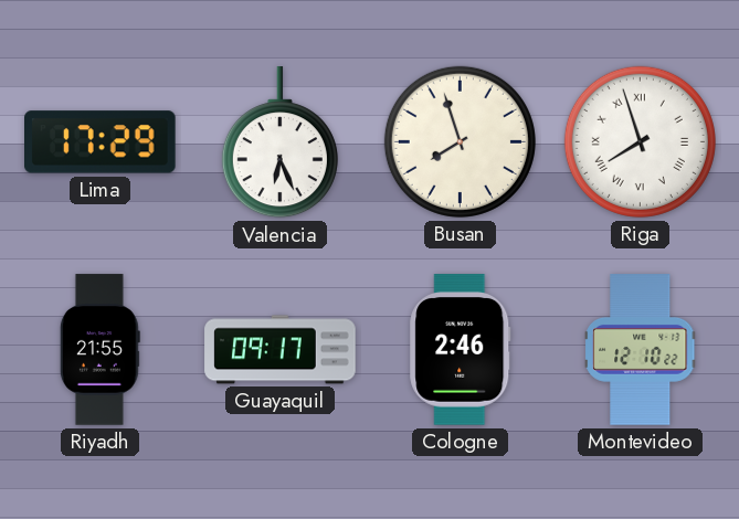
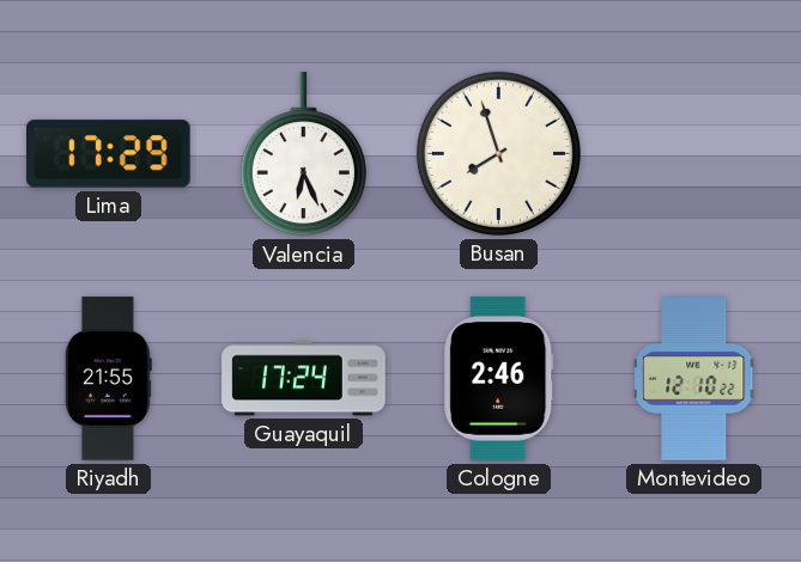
Riga: 7:57 -> none (640, 141)
Guayaquil: 09:17 -> 17:24 (304, 379)
